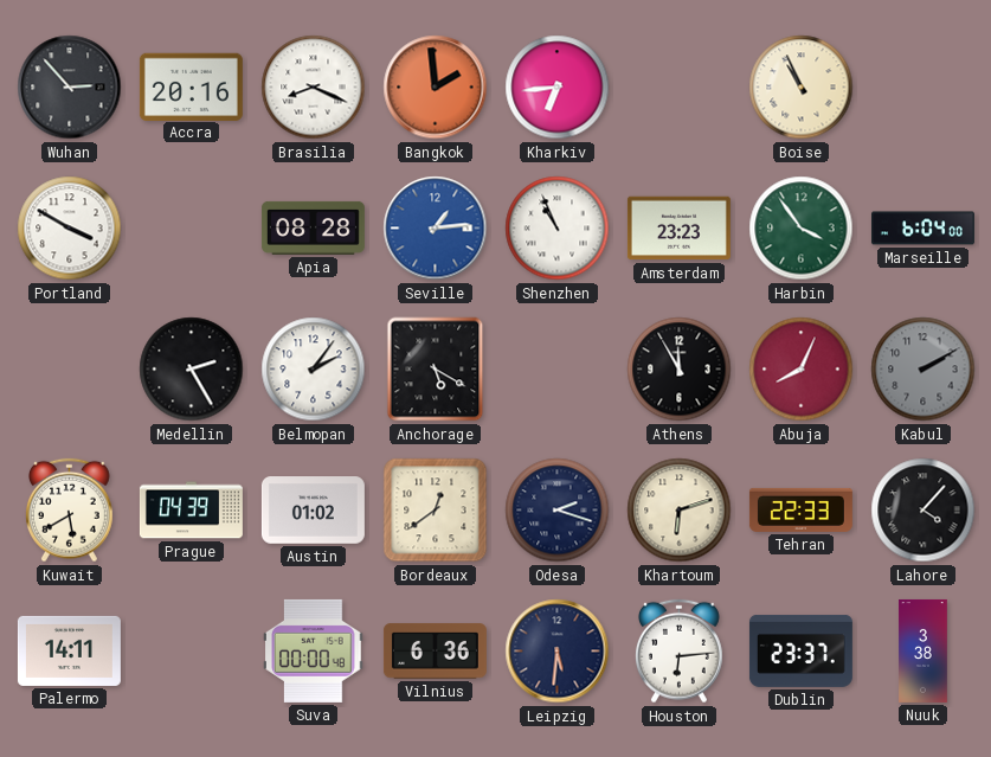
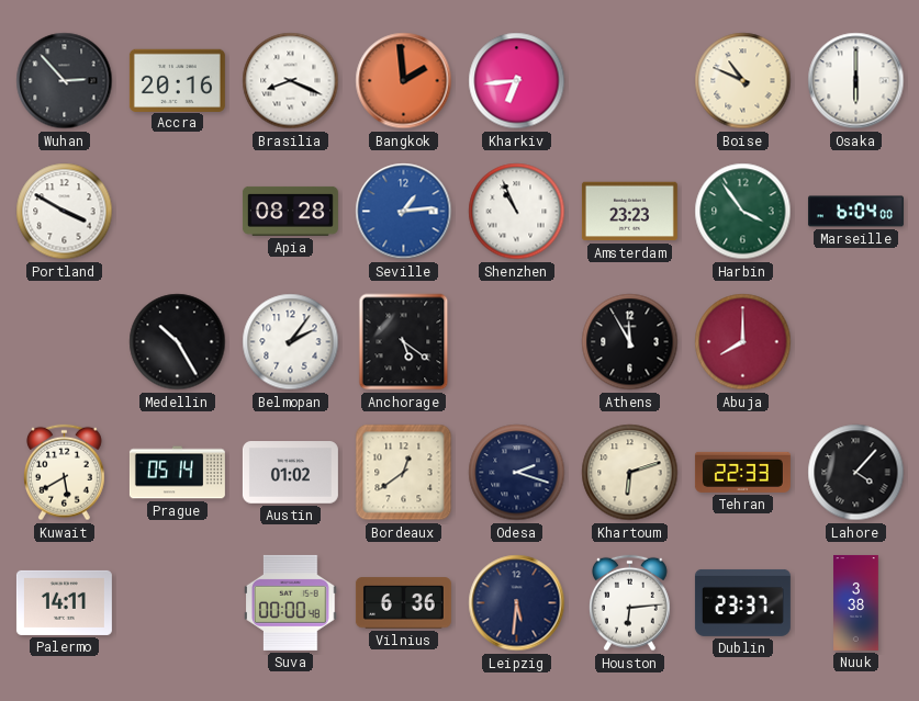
Boise: 10:56 -> 10:49 (743, 81)
Osaka: none -> 6:00 (856, 81)
Medellin: 2:25 -> 10:25 (178, 342)
Anchorage: 5:20 -> 5:21 (404, 342)
Abuja: 8:04 -> 8:00 (743, 342)
Kabul: 2:10 -> none (924, 370)
Prague: 04:39 -> 05:14 (177, 473)
